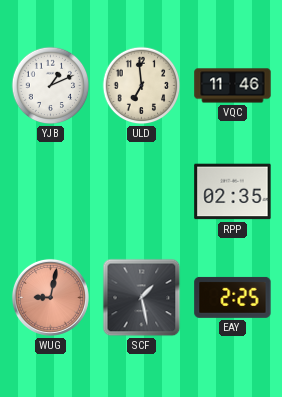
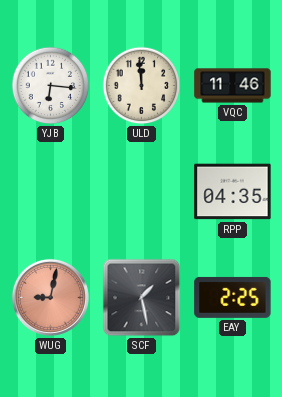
YJB: 1:11 -> 6:16 (51, 86)
ULD: 6:59 -> 11:59 (142, 86)
RPP: 02:35 -> 04:35 (233, 192)
